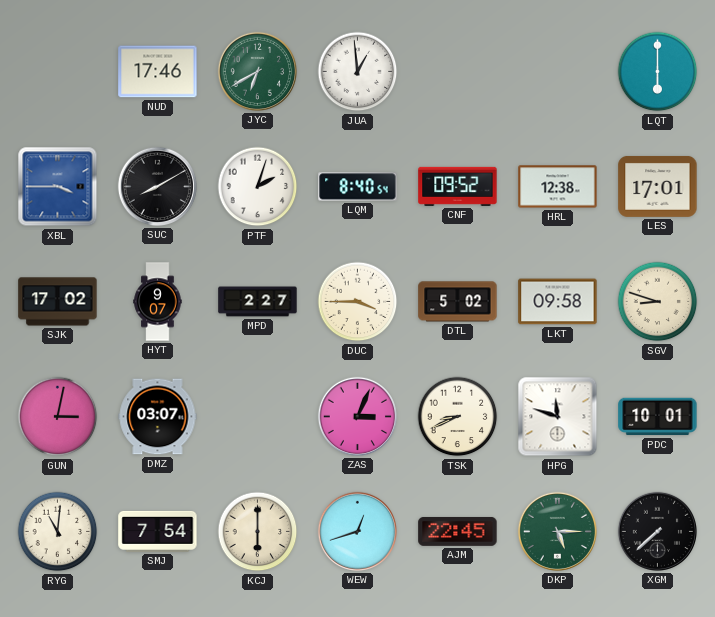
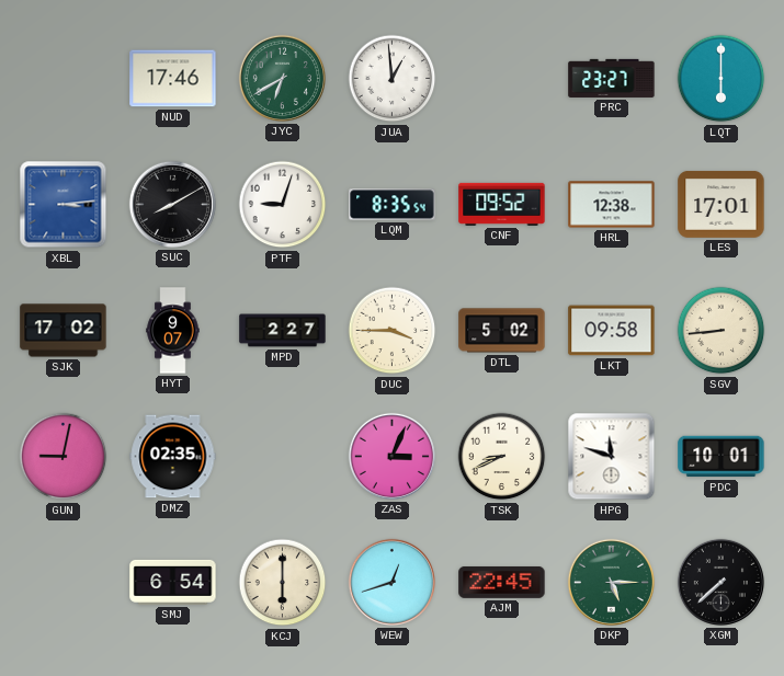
PRC: none -> 23:27 (612, 78)
XBL: 3:45 -> 3:14 (64, 205)
PTF: 2:03 -> 9:03 (283, 205)
LQM: 8:40 -> 8:35 (393, 205)
SGV: 8:48 -> 8:44 (721, 331)
GUN: 3:02 -> 9:02 (64, 457)
DMZ: 03:07 -> 02:35 (173, 457)
RYG: 11:01 -> none (58, 532)
SMJ: 7:54 -> 6:54 (173, 582)
